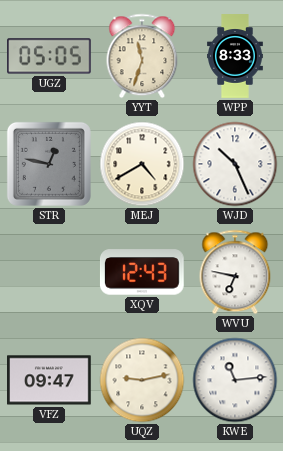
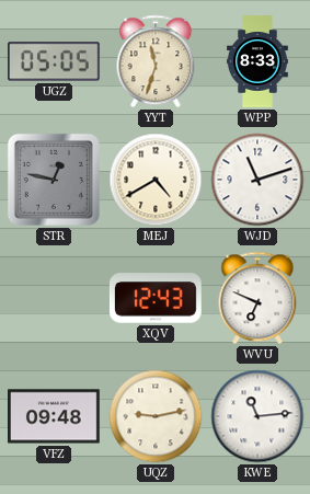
WJD: 10:26 -> 11:12 (257, 180)
WVU: 6:47 -> 6:49 (257, 298)
VFZ: 09:47 -> 09:48 (55, 416)
